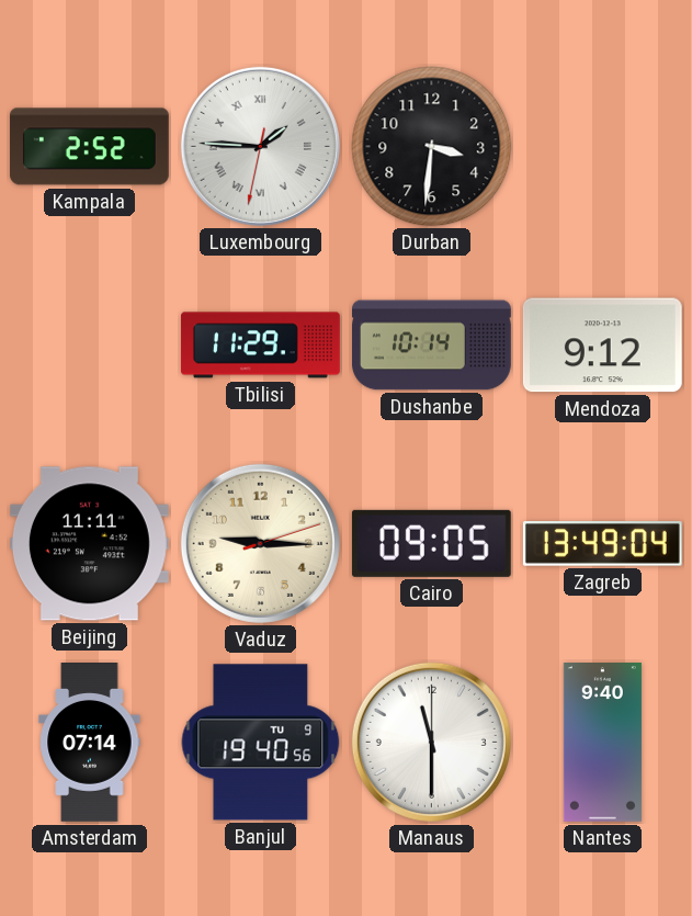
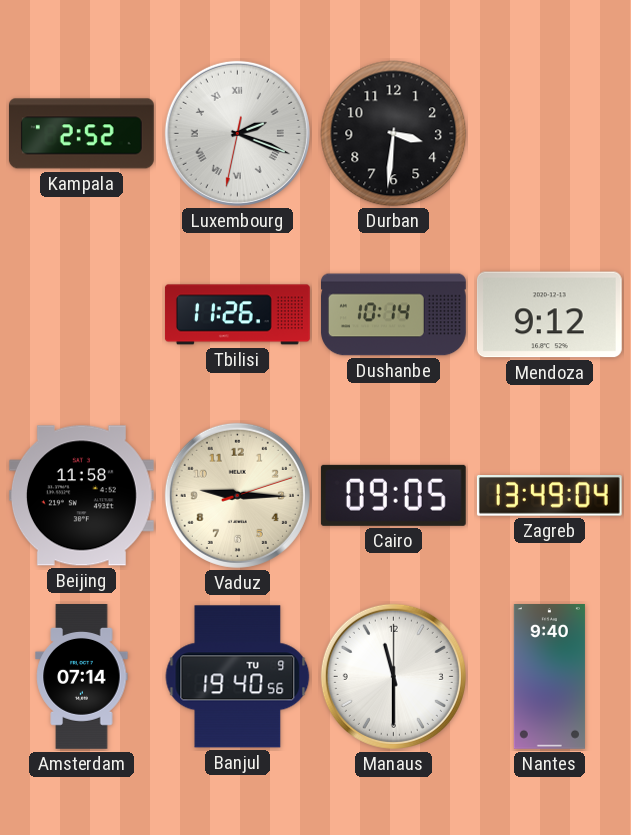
Luxembourg: 1:45 -> 2:18 (237, 133)
Tbilisi: 11:29 -> 11:26 (237, 315)
Beijing: 11:11 -> 11:58 (81, 496)
